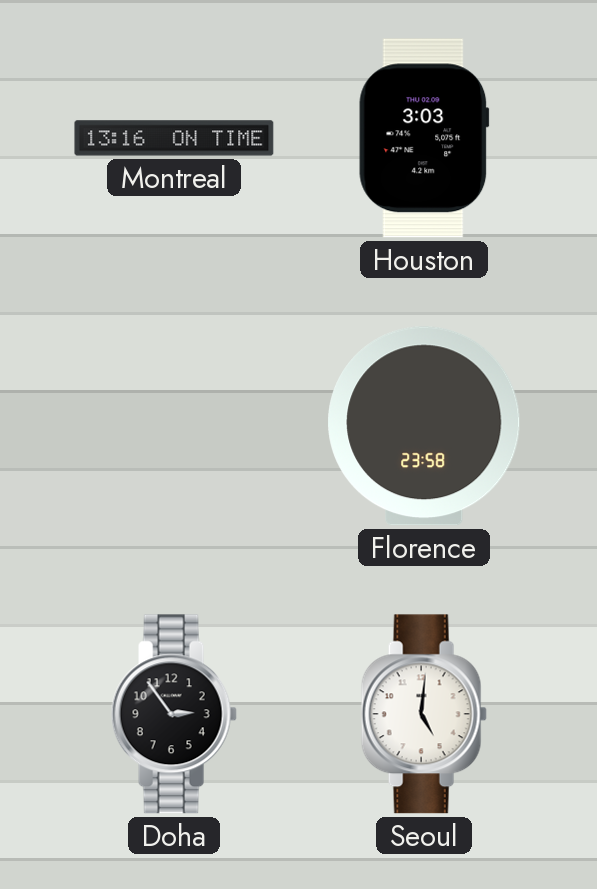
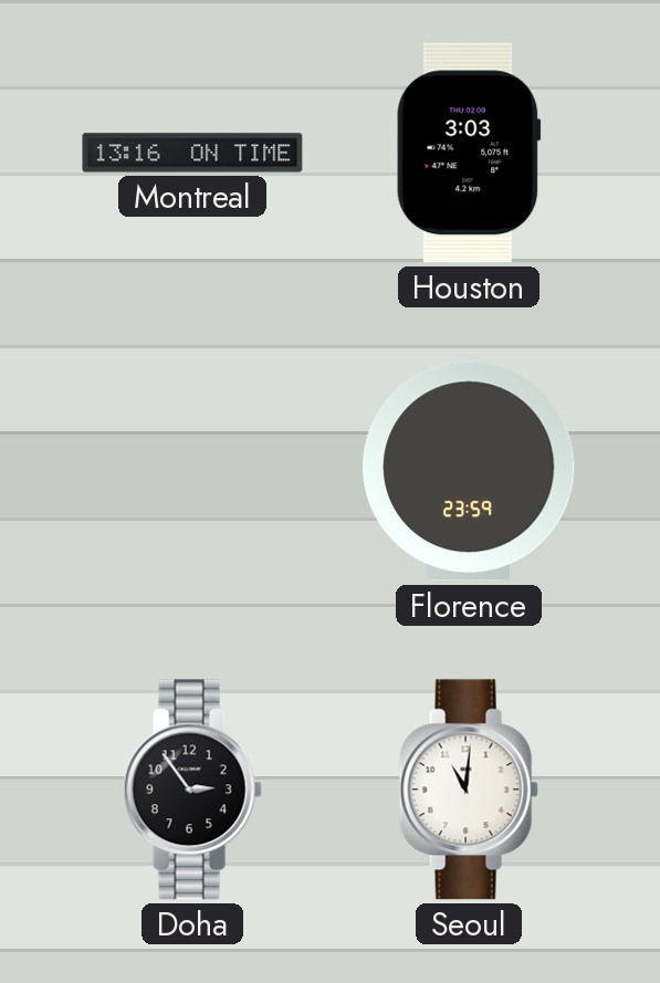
Florence: 23:58 -> 23:59 (469, 471)
Seoul: 5:01 -> 11:01 (469, 789)
